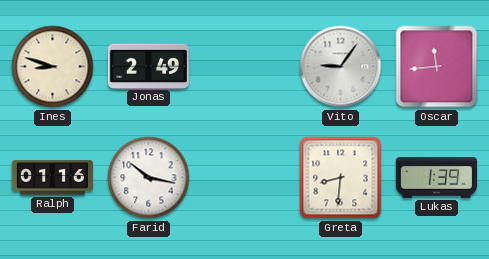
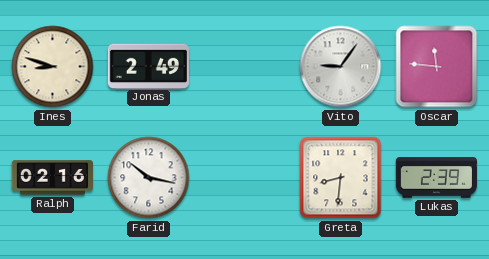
Oscar: 11:44 -> 11:46 (437, 67)
Ralph: 01:16 -> 02:16 (52, 178)
Lukas: 1:39 -> 2:39 (436, 178)
